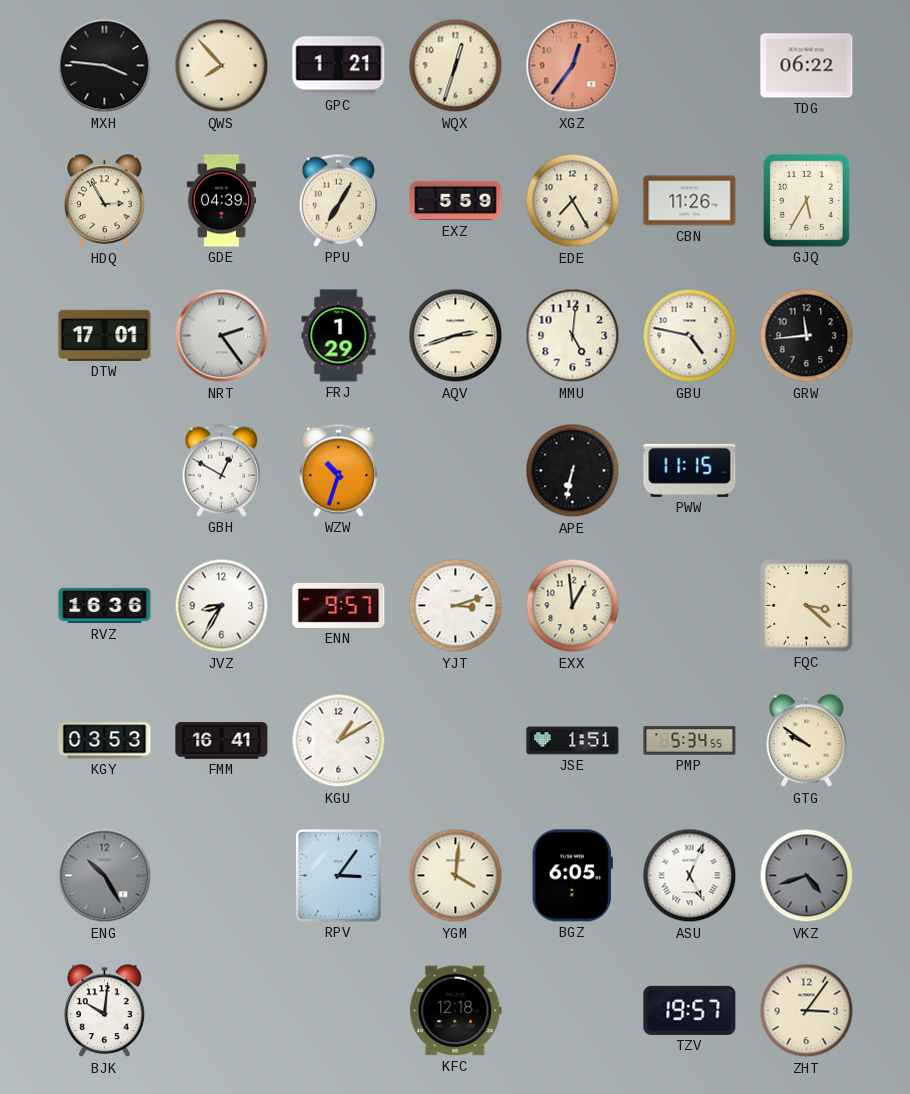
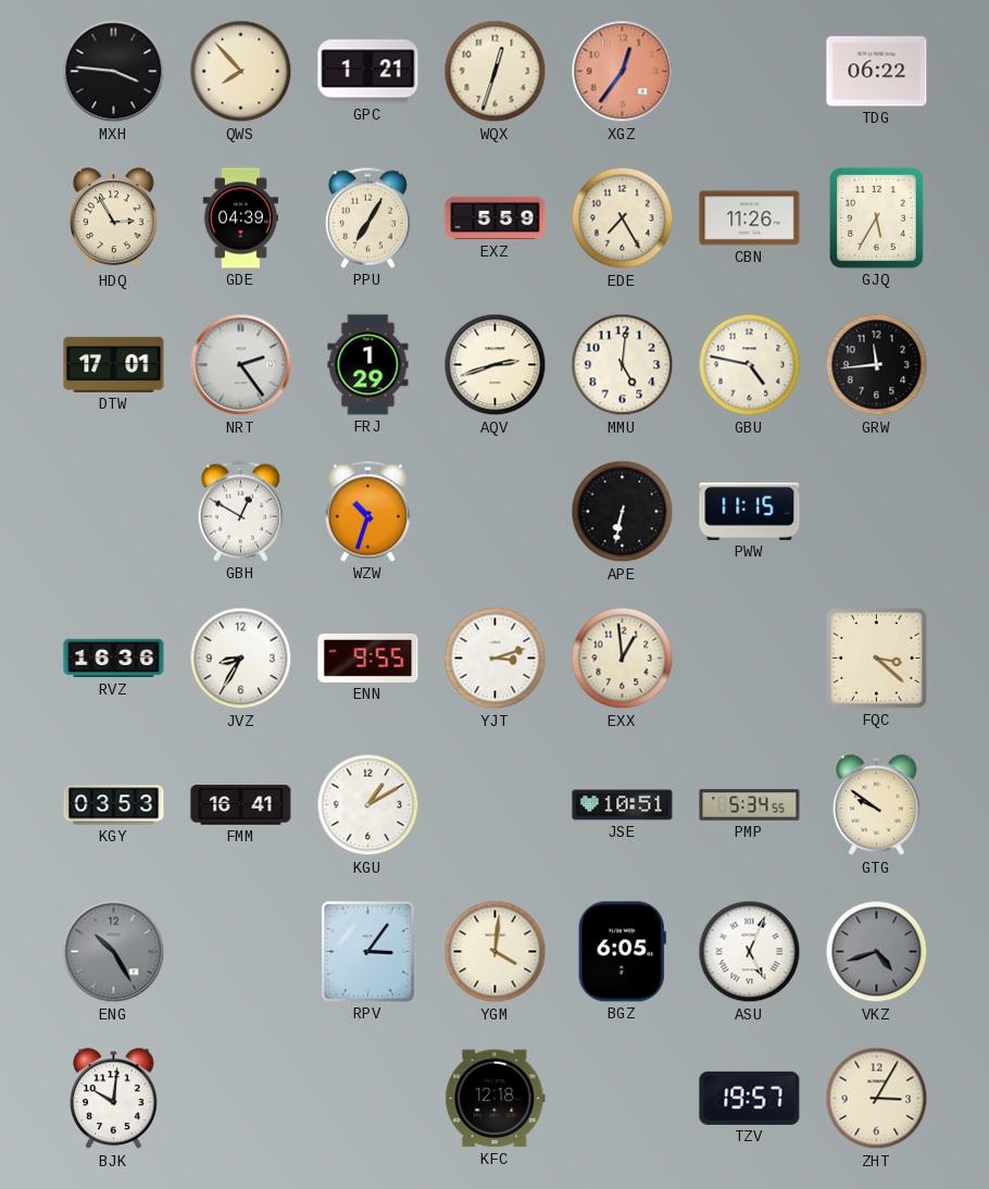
ENN: 9:57 -> 9:55 (368, 658)
JSE: 1:51 -> 10:51 (623, 805)
ZHT: 3:06 -> 3:05 (877, 1099)
